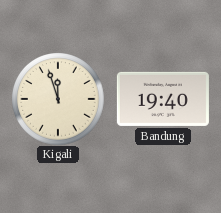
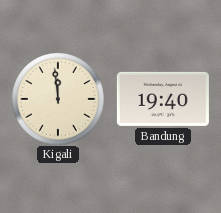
Kigali: 11:57 -> 11:59 (58, 99)
